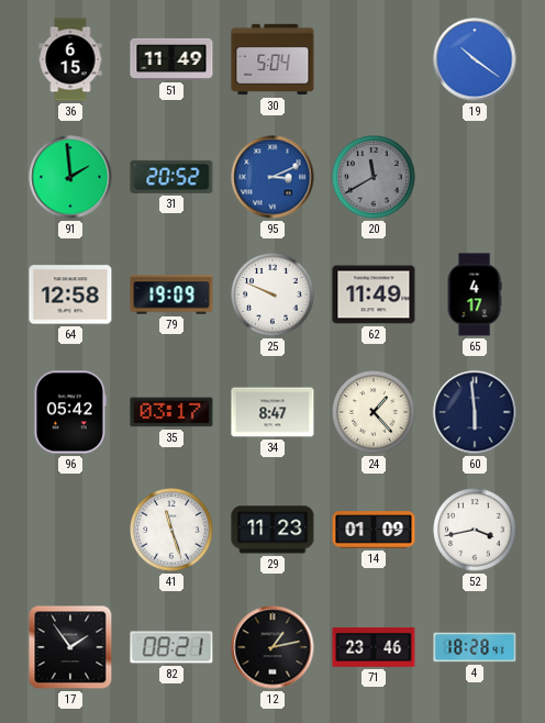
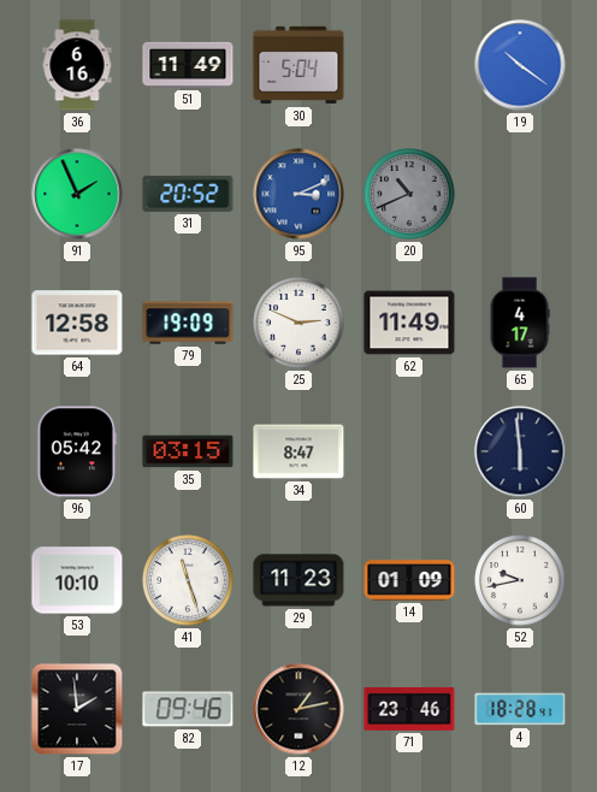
36: 6:15 -> 6:16 (77, 65)
91: 1:59 -> 1:56 (77, 194)
20: 11:40 -> 10:41 (409, 194)
25: 9:49 -> 2:49 (298, 323)
35: 03:17 -> 03:15 (188, 451)
24: 1:23 -> none (374, 412)
53: none -> 10:10 (77, 580)
52: 3:43 -> 9:43 (520, 580)
17: 1:54 -> 1:59 (77, 709)
82: 08:21 -> 09:46 (188, 709)
